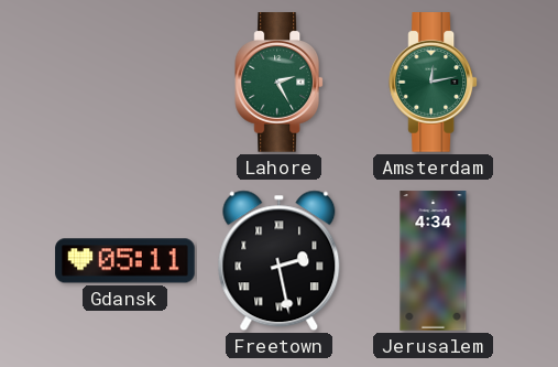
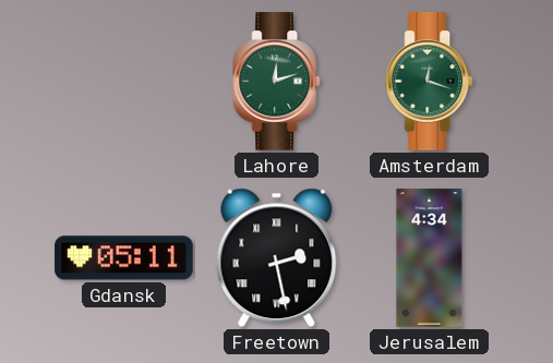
Lahore: 2:25 -> 12:12 (277, 82)
Amsterdam: 12:13 -> 12:18 (430, 82)
